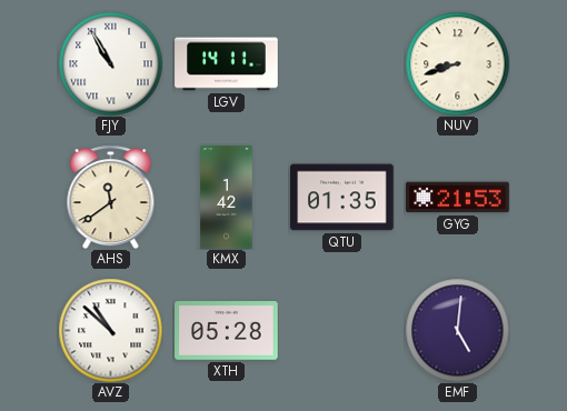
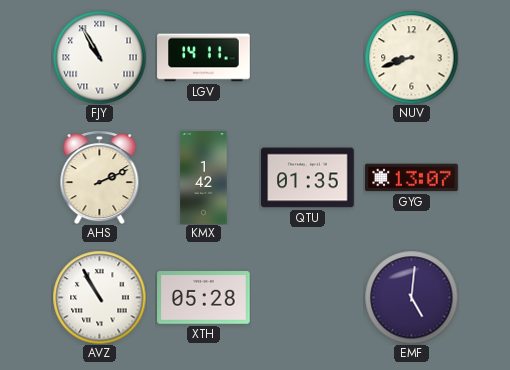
AHS: 11:39 -> 2:11 (100, 177)
GYG: 21:53 -> 13:07 (412, 178)
AVZ: 10:52 -> 10:55 (99, 297)
